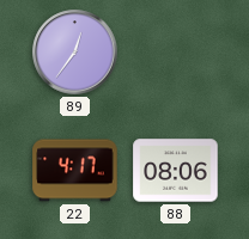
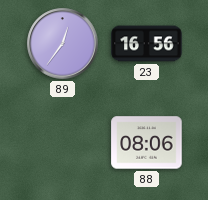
23: none -> 16:56 (147, 44)
22: 4:17 -> none (75, 171)
